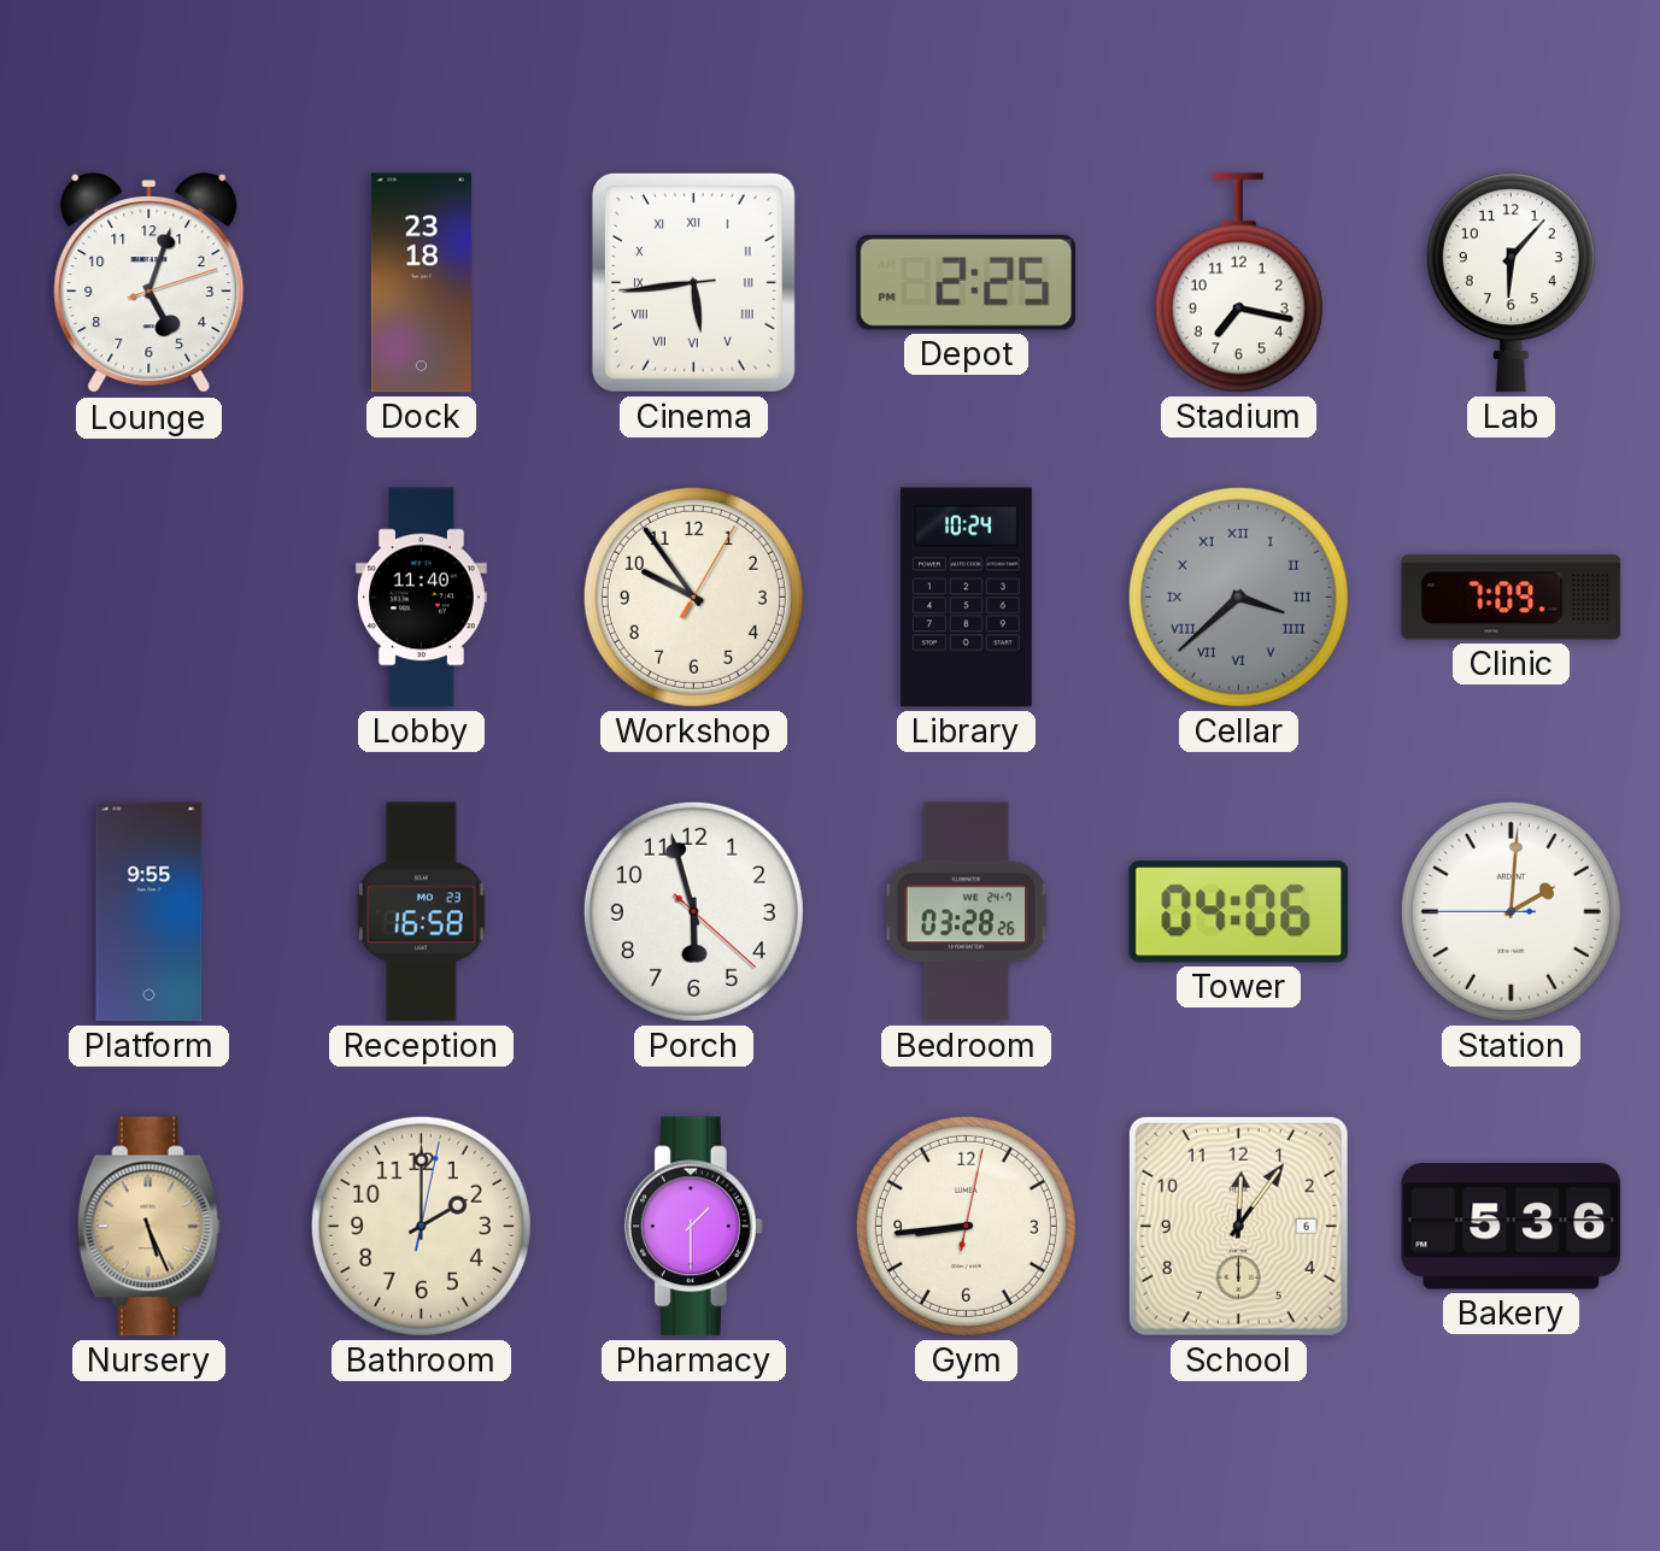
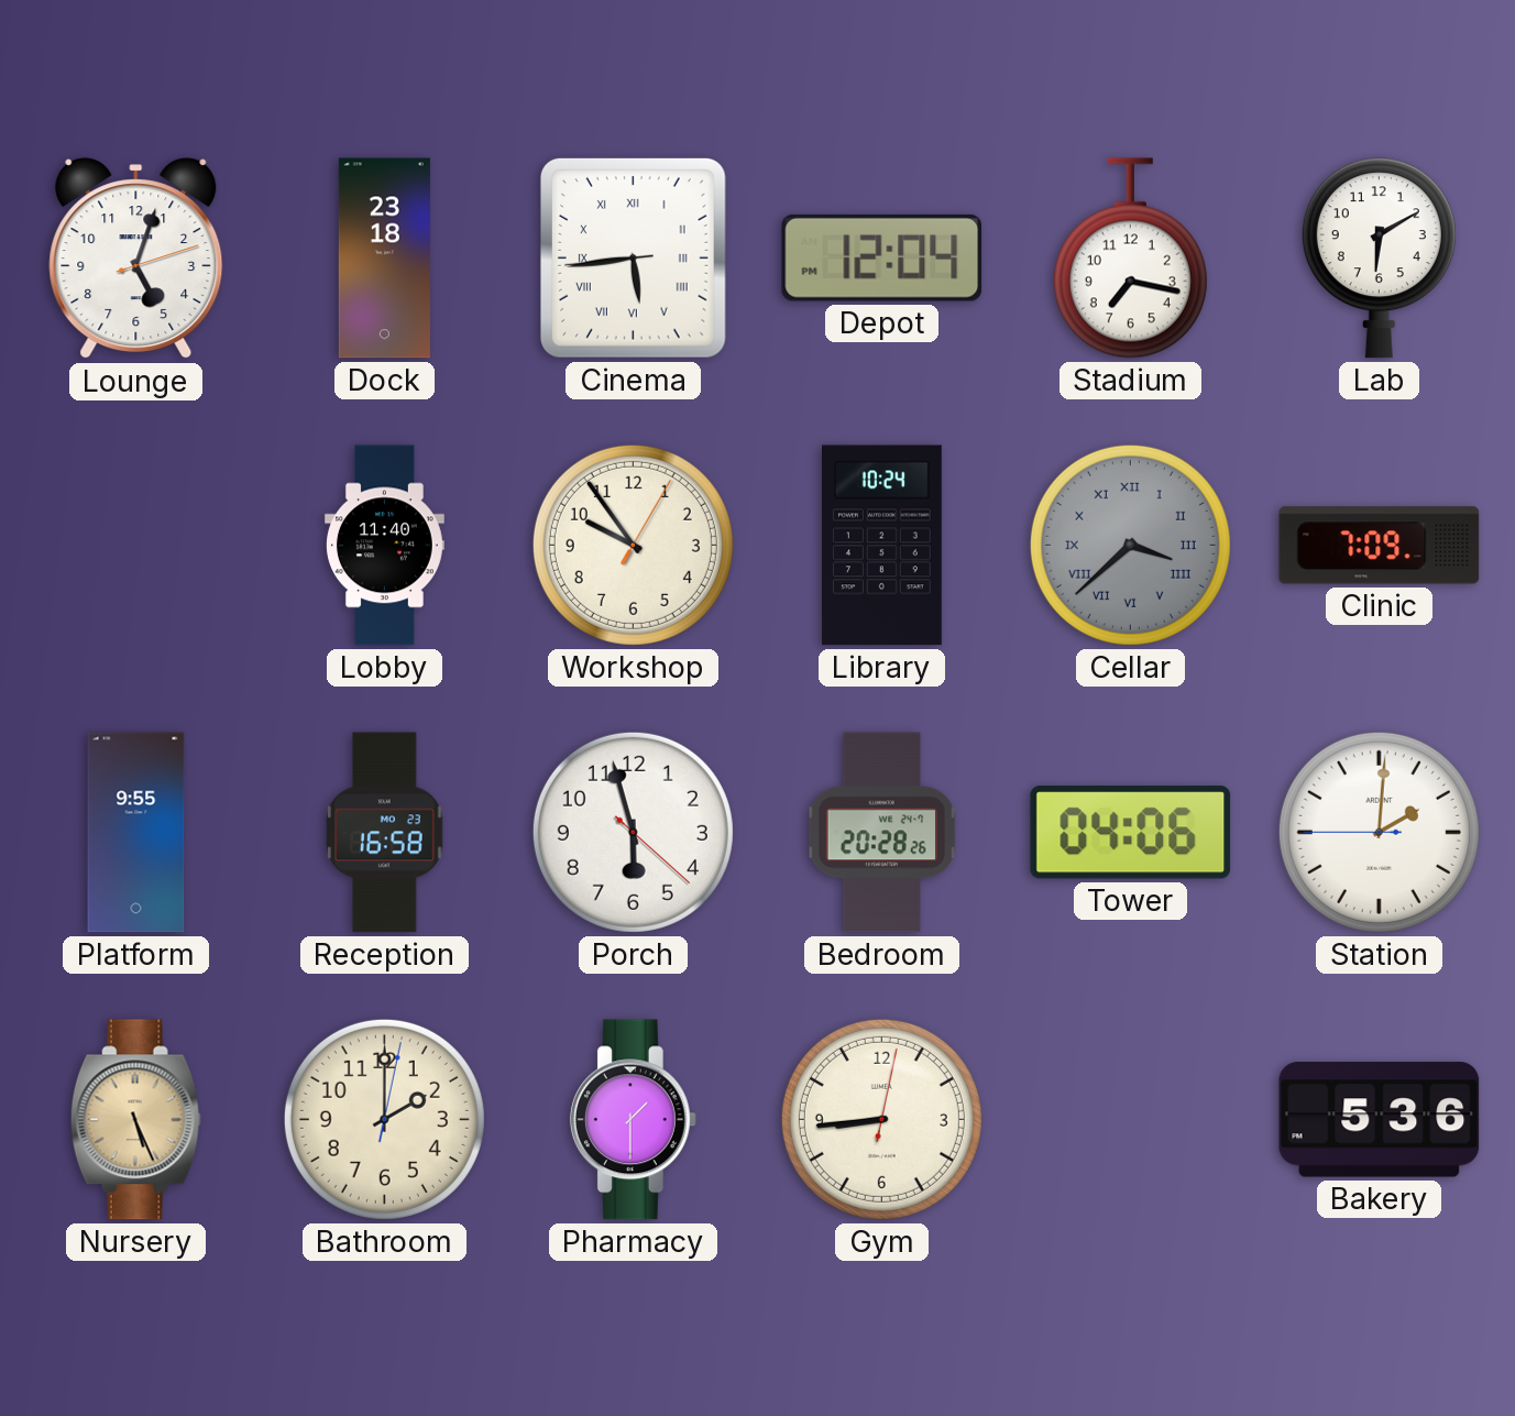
Depot: 2:25 -> 12:04 (882, 257)
Lab: 6:07 -> 6:10 (1379, 259)
Bedroom: 03:28 -> 20:28 (882, 833)
School: 12:06 -> none (1238, 1226)
